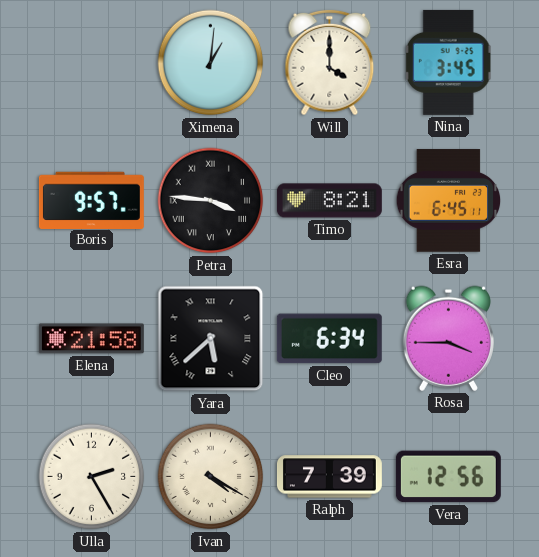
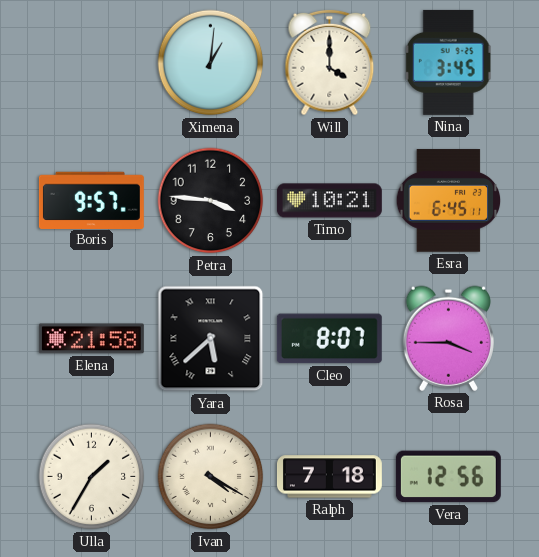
Petra numerals: Roman -> Arabic (211, 201)
Timo: 8:21 -> 10:21 (329, 201)
Cleo: 6:34 -> 8:07 (329, 339)
Ulla: 2:25 -> 1:35 (92, 477)
Ralph: 7:39 -> 7:18 (329, 477)
